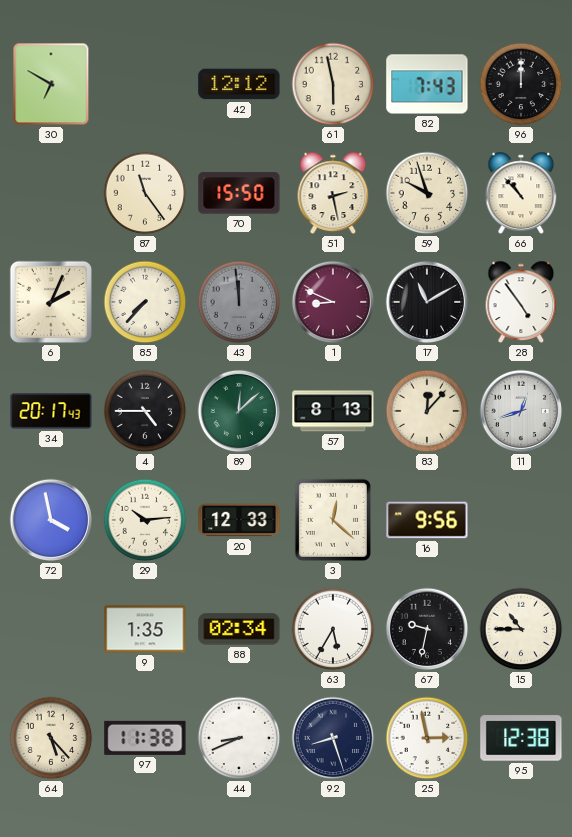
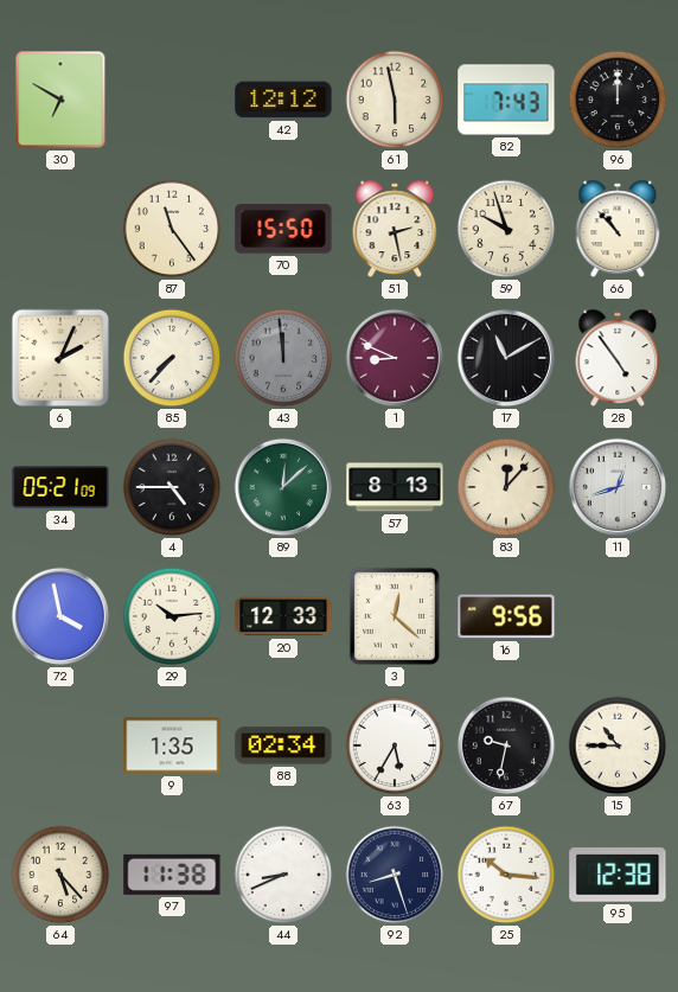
34: 20:17 -> 05:21 (60, 487)
25: 2:58 -> 10:16 (506, 875)
